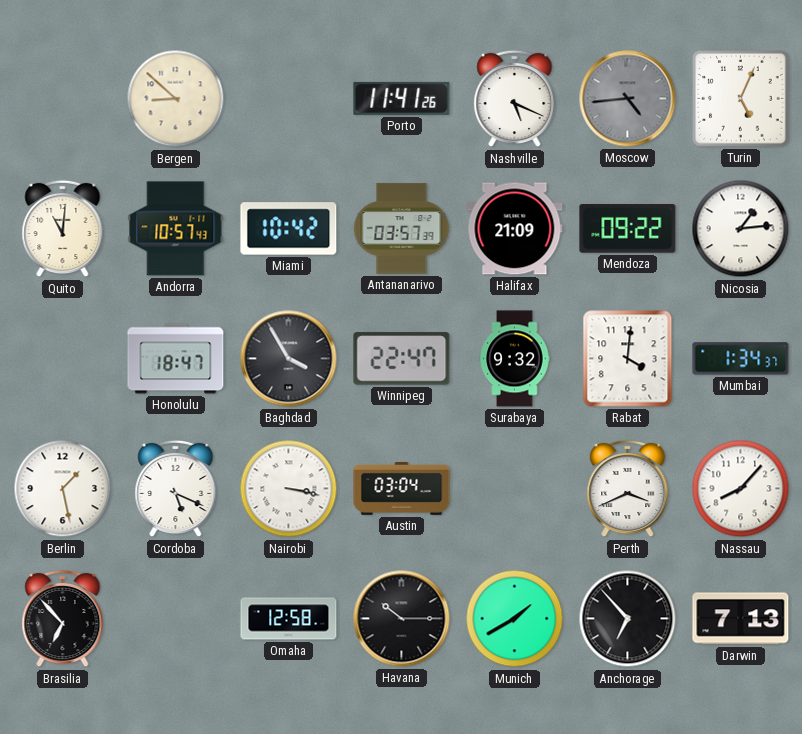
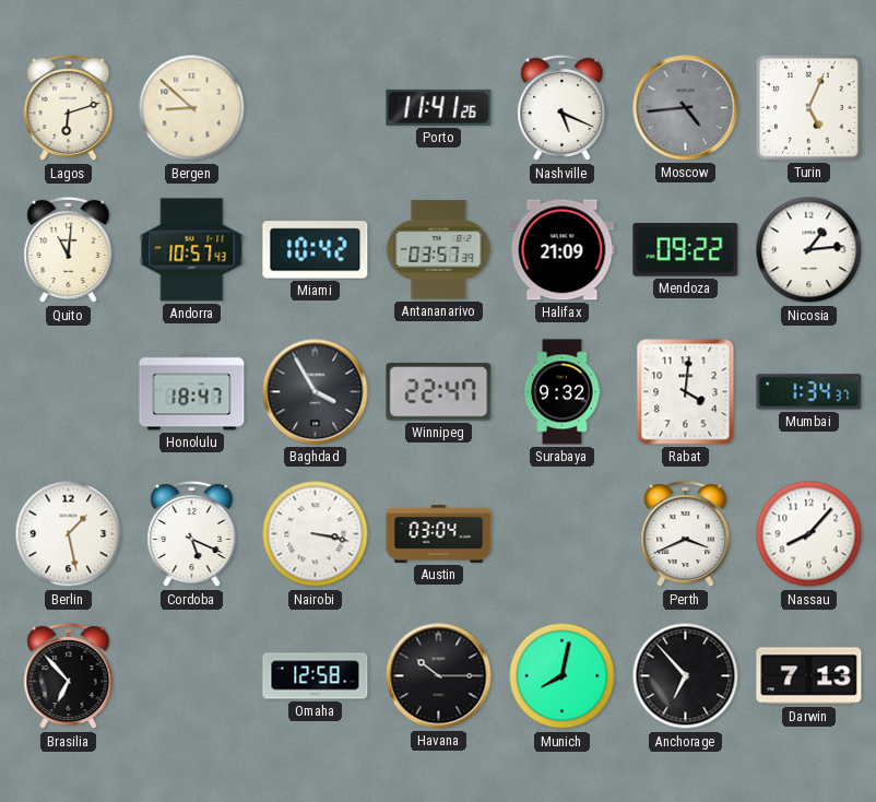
Lagos: none -> 6:12 (69, 108)
Munich: 1:40 -> 8:02 (563, 676)
